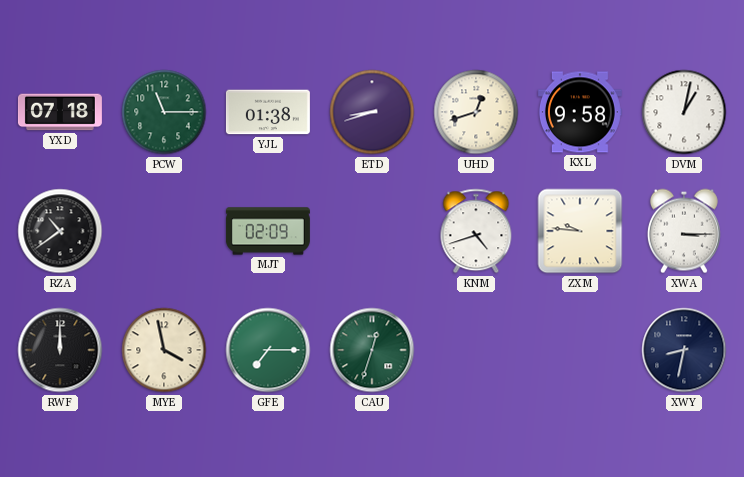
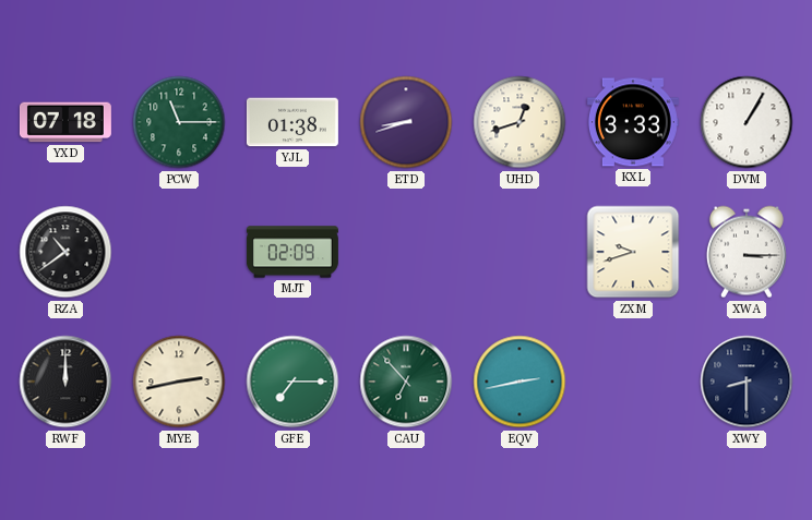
KXL: 9:58 -> 3:33 (633, 122)
DVM: 1:02 -> 1:05 (747, 122)
KNM: 4:42 -> none (476, 231)
ZXM: 9:46 -> 9:42 (633, 252)
MYE: 3:58 -> 2:43 (179, 382)
CAU: 12:33 -> 6:53 (406, 382)
EQV: none -> 2:43 (520, 382)
XWY: 8:32 -> 8:30 (747, 382)
